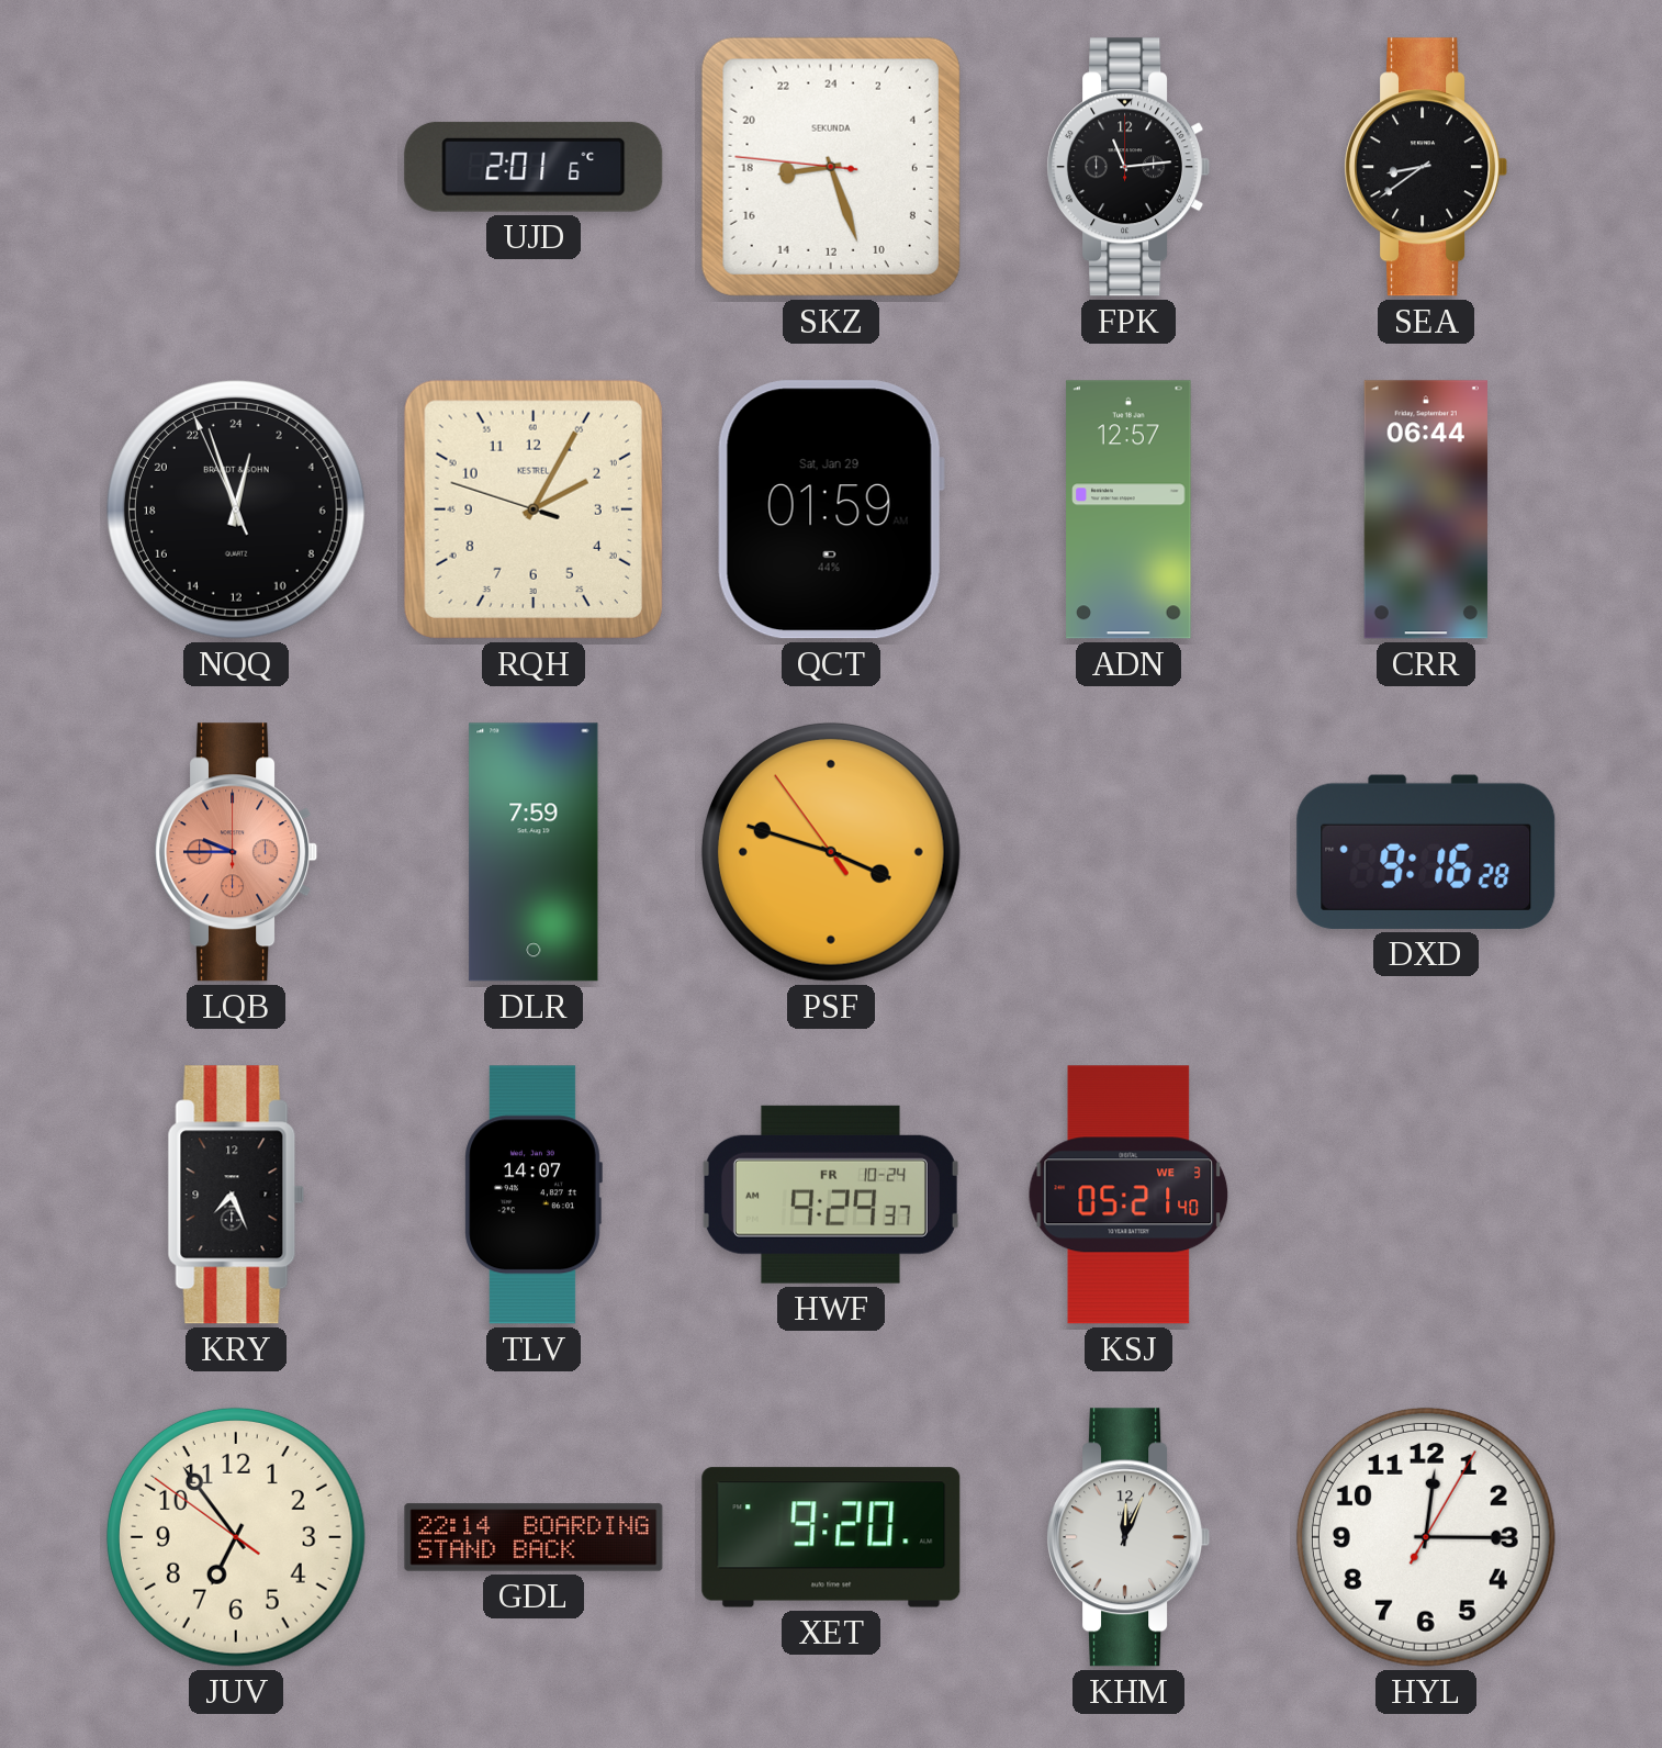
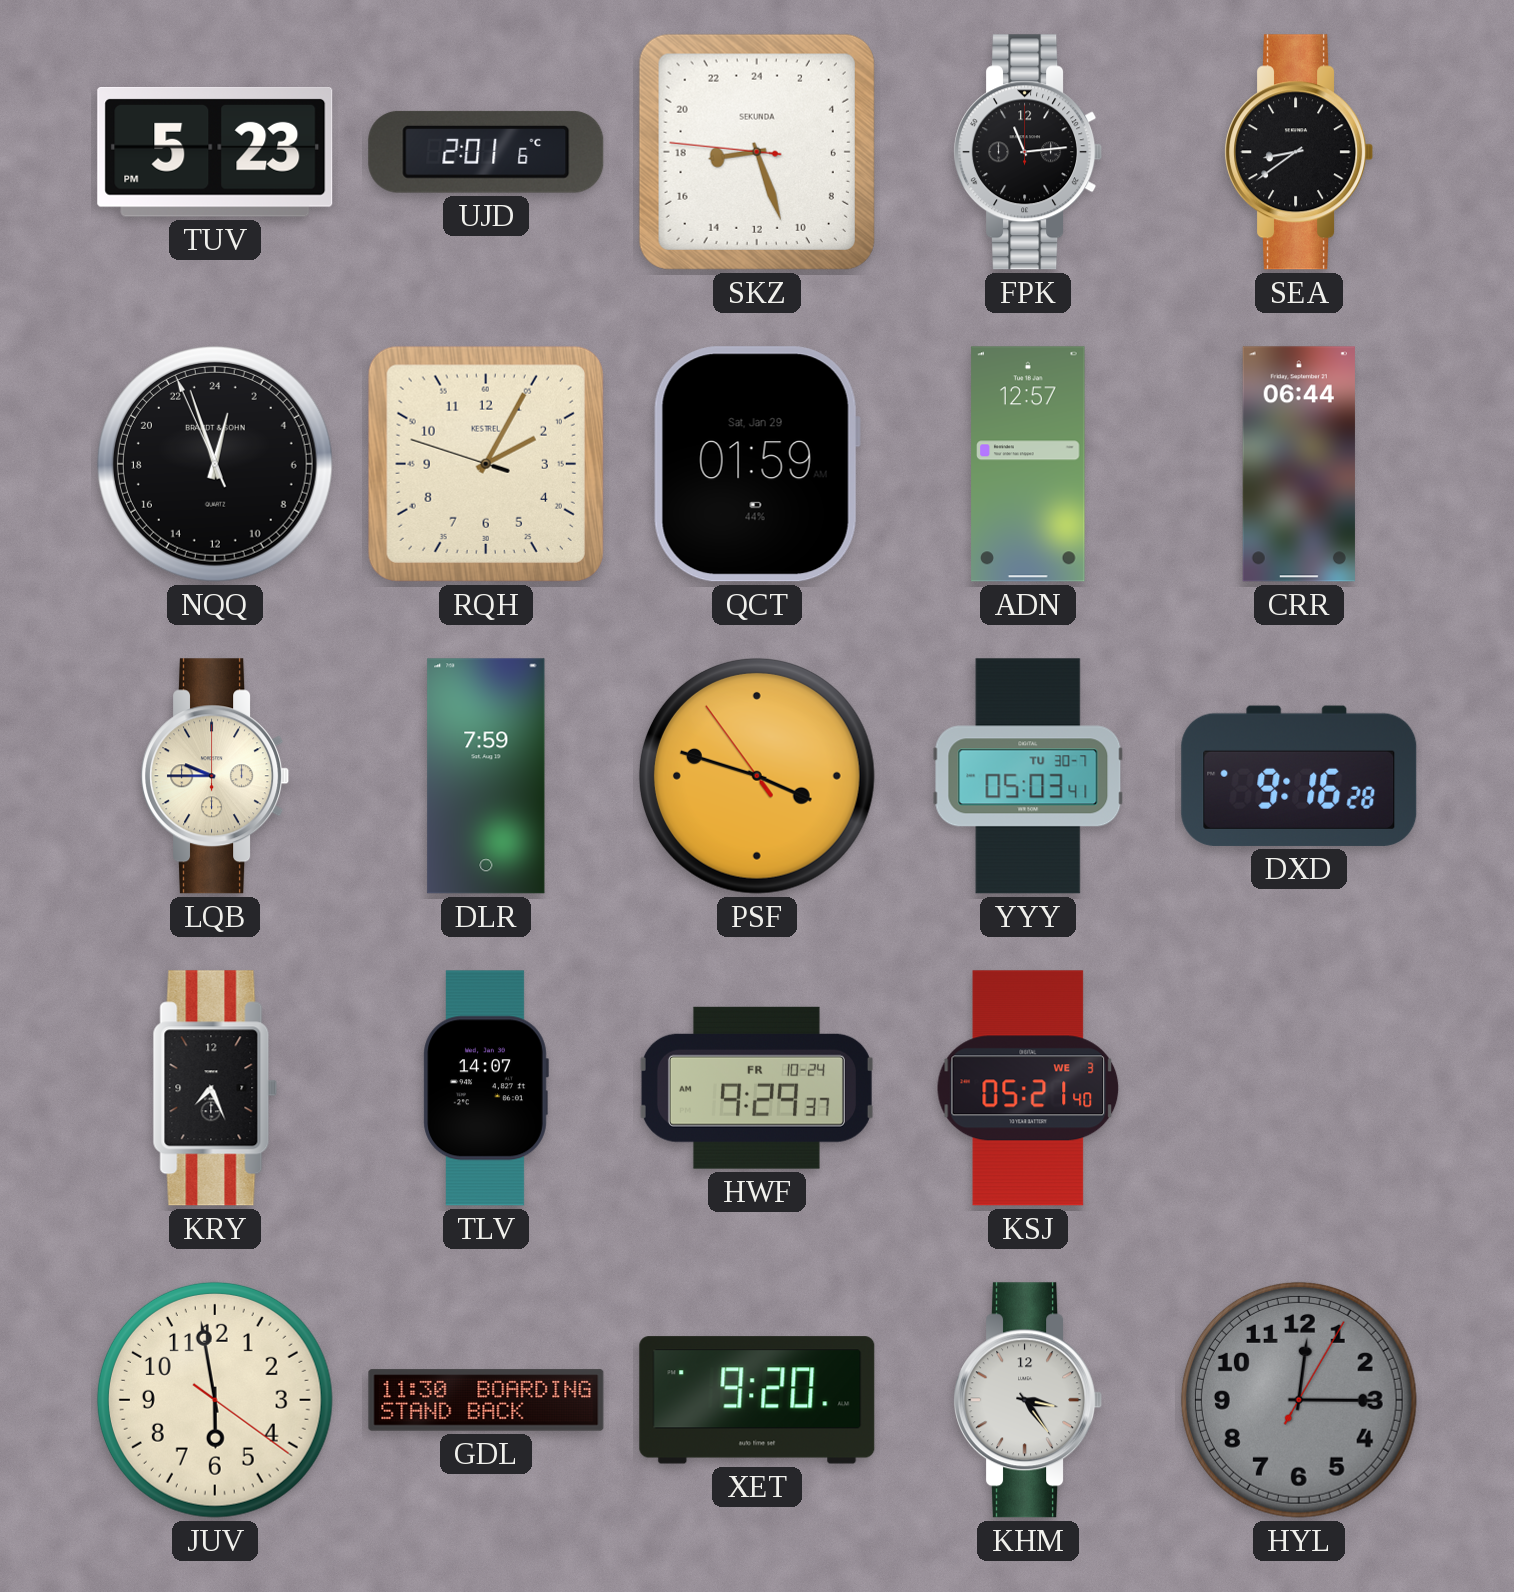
TUV: none -> 5:23 (215, 152)
LQB dial: salmon -> cream (215, 776)
YYY: none -> 05:03 (1028, 776)
JUV: 6:53 -> 5:58 (215, 1400)
GDL: 22:14 -> 11:30 (486, 1400)
KHM: 12:04 -> 3:24 (1028, 1400)
HYL dial: white -> grey (1299, 1400)
